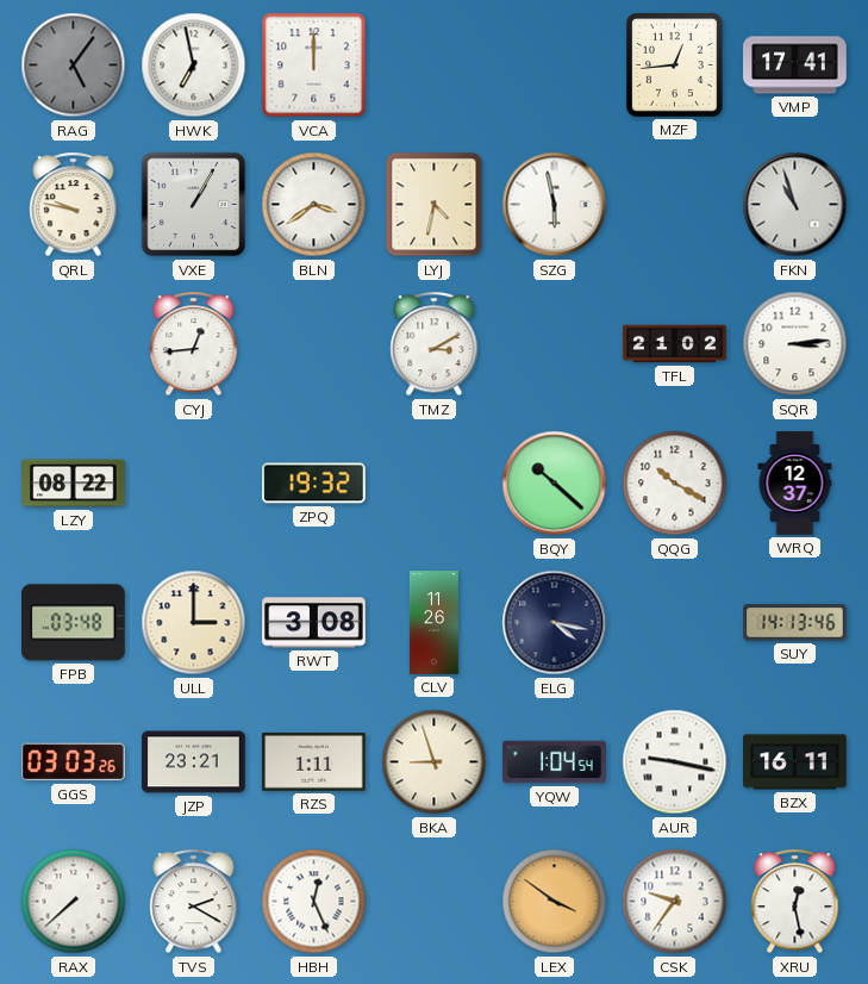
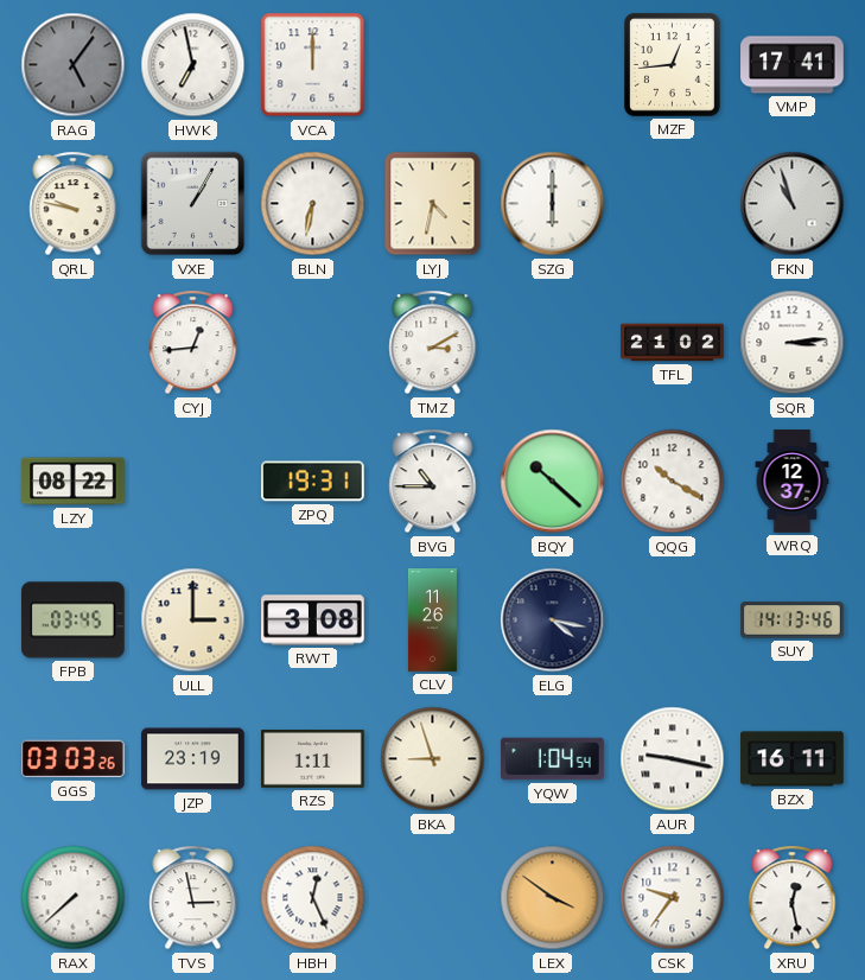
BLN: 3:39 -> 6:32 (313, 204)
SZG: 5:58 -> 6:00 (553, 204)
ZPQ: 19:32 -> 19:31 (313, 482)
BVG: none -> 10:45 (433, 482)
FPB: 03:48 -> 03:45 (74, 621)
JZP: 23:21 -> 23:19 (193, 759)
TVS: 2:20 -> 2:58 (193, 898)
